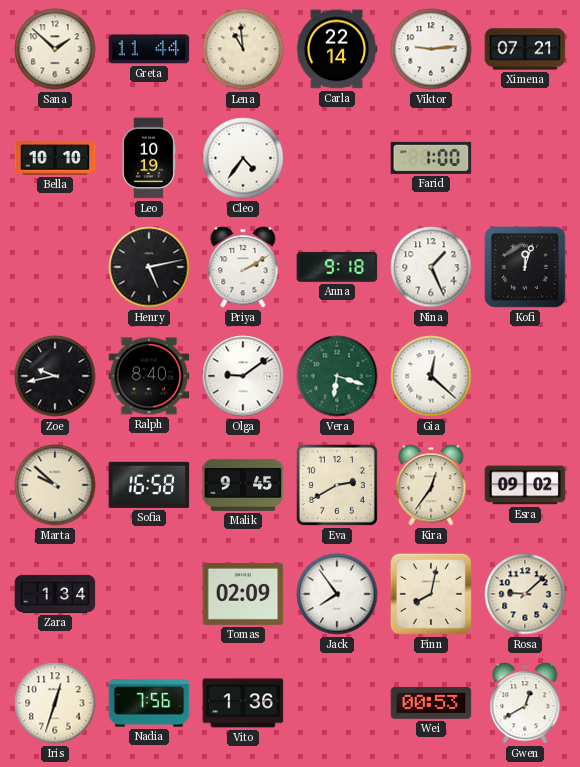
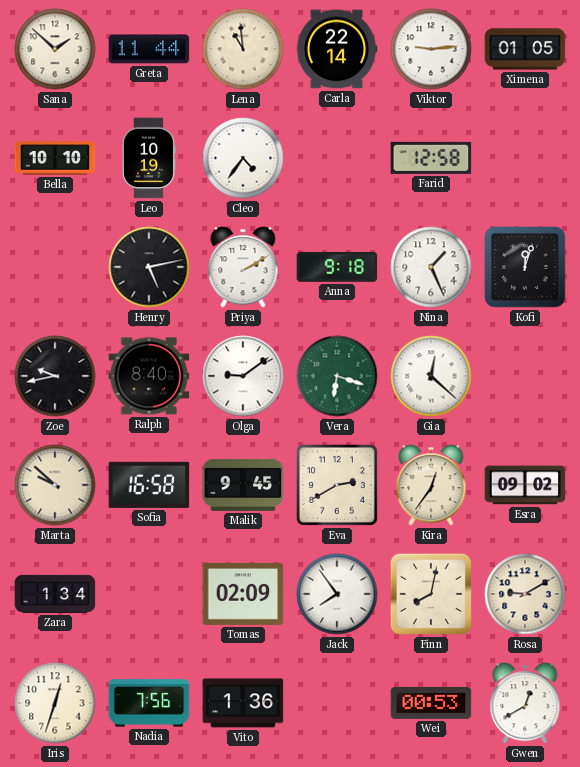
Ximena: 07:21 -> 01:05 (525, 49)
Farid: 1:00 -> 12:58 (431, 158)
Rosa: 9:08 -> 9:10 (525, 594)
